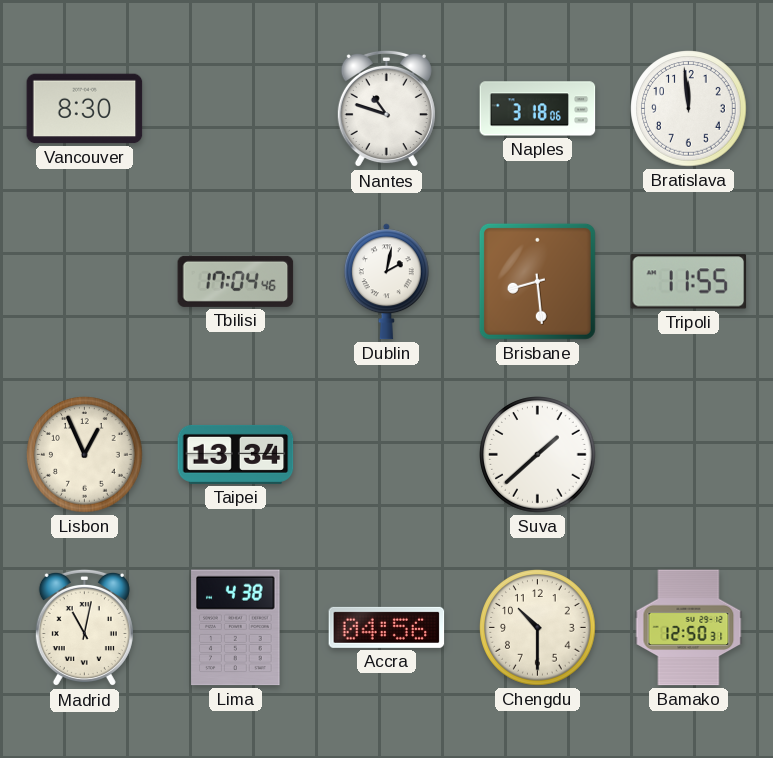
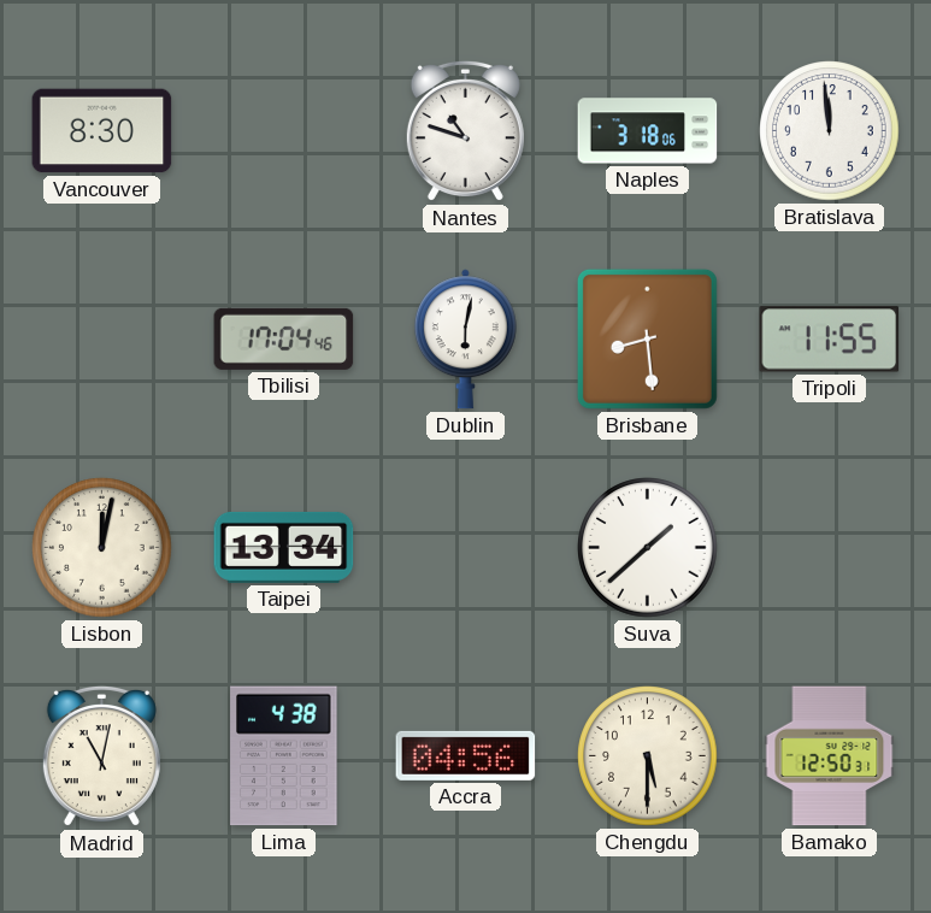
Dublin: 2:02 -> 6:02 (465, 340)
Lisbon: 12:56 -> 12:02 (102, 548)
Chengdu: 10:30 -> 5:30 (648, 756)
